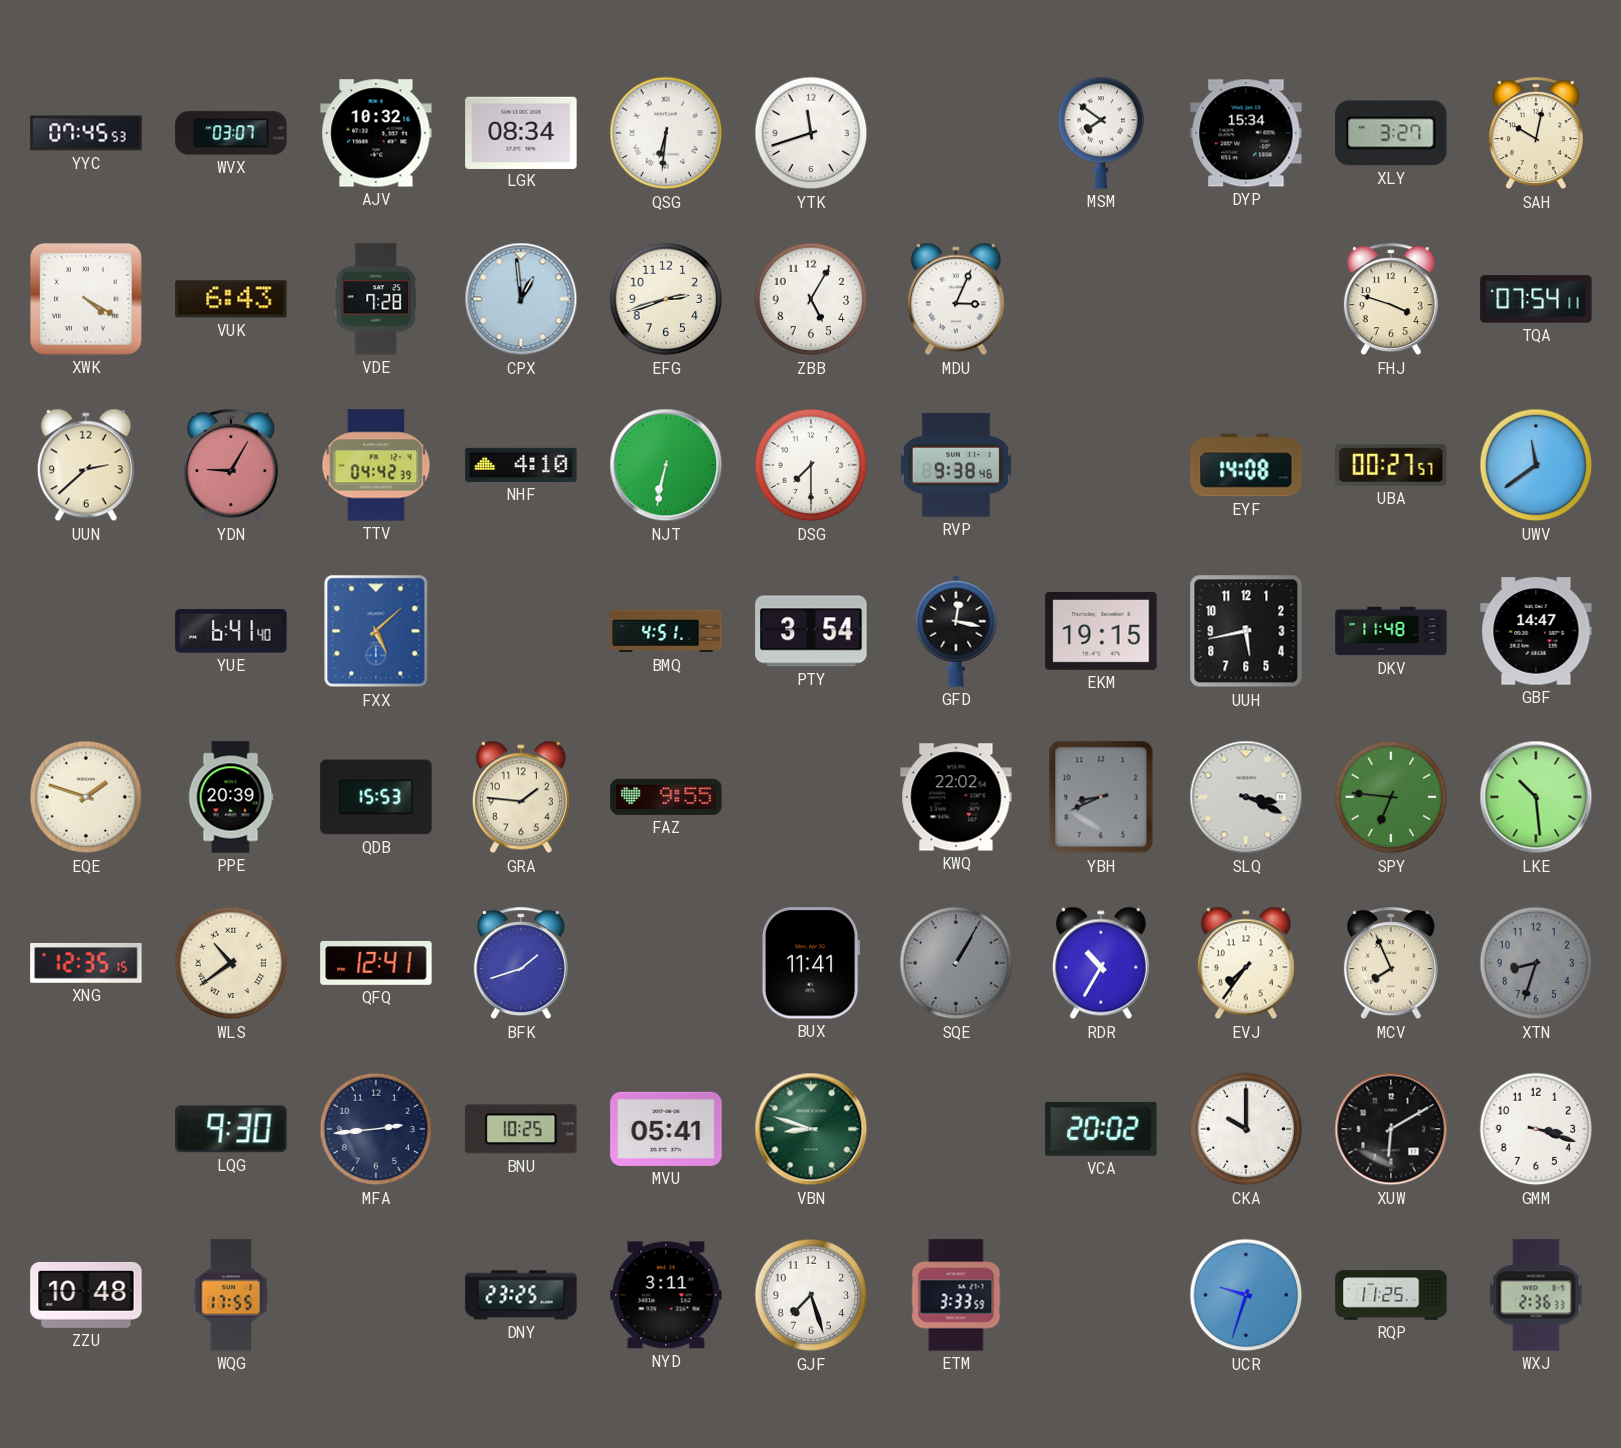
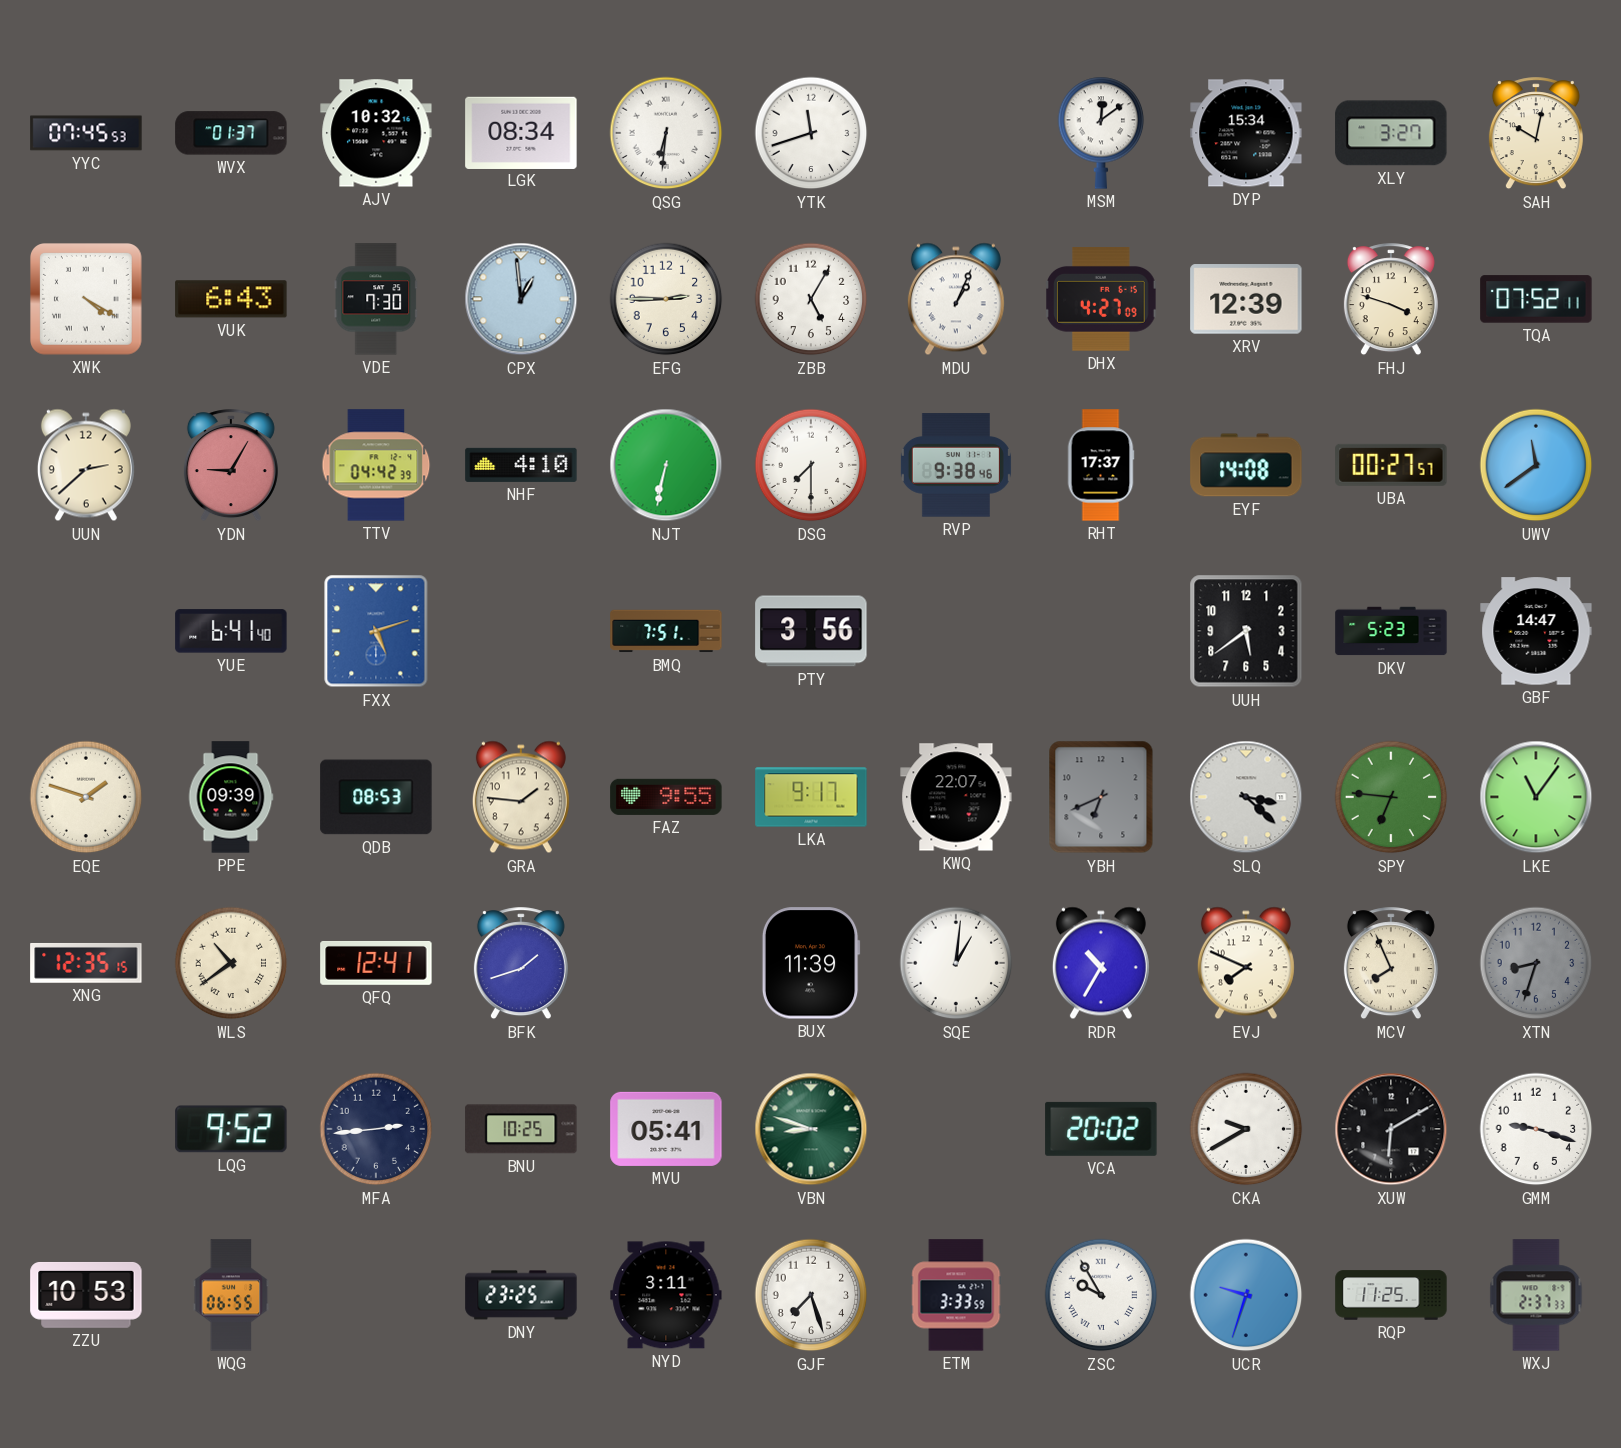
WVX: 03:07 -> 01:37 (231, 133)
MSM: 7:51 -> 12:09 (1101, 133)
VDE: 7:28 -> 7:30 (376, 299)
EFG: 2:42 -> 2:45 (666, 299)
MDU: 3:04 -> 1:04 (956, 299)
DHX: none -> 4:27 (1102, 299)
XRV: none -> 12:39 (1246, 299)
TQA: 07:54 -> 07:52 (1536, 299)
RHT: none -> 17:37 (1101, 465)
FXX: 5:08 -> 5:12 (376, 631)
BMQ: 4:51 -> 7:51 (666, 631)
PTY: 3:54 -> 3:56 (811, 631)
GFD: 12:17 -> none (956, 631)
EKM: 19:15 -> none (1101, 631)
UUH: 5:43 -> 5:39 (1246, 631)
DKV: 11:48 -> 5:23 (1391, 631)
PPE: 20:39 -> 09:39 (231, 797)
QDB: 15:53 -> 08:53 (376, 797)
LKA: none -> 9:17 (811, 797)
KWQ: 22:02 -> 22:07 (956, 797)
YBH: 8:41 -> 6:41 (1101, 797)
SLQ: 3:19 -> 3:22 (1246, 797)
LKE: 10:29 -> 11:06 (1536, 797)
BUX: 11:41 -> 11:39 (811, 963)
SQE: 1:05 -> 1:01 (956, 963)
SQE dial: grey -> white (956, 963)
EVJ: 7:36 -> 7:49 (1246, 963)
LQG: 9:30 -> 9:52 (231, 1129)
CKA: 10:00 -> 9:40 (1246, 1129)
GMM: 3:18 -> 9:18 (1536, 1129)
ZZU: 10:48 -> 10:53 (86, 1295)
WQG: 17:55 -> 06:55 (231, 1295)
ZSC: none -> 9:55 (1101, 1295)
WXJ: 2:36 -> 2:37 (1536, 1295)
